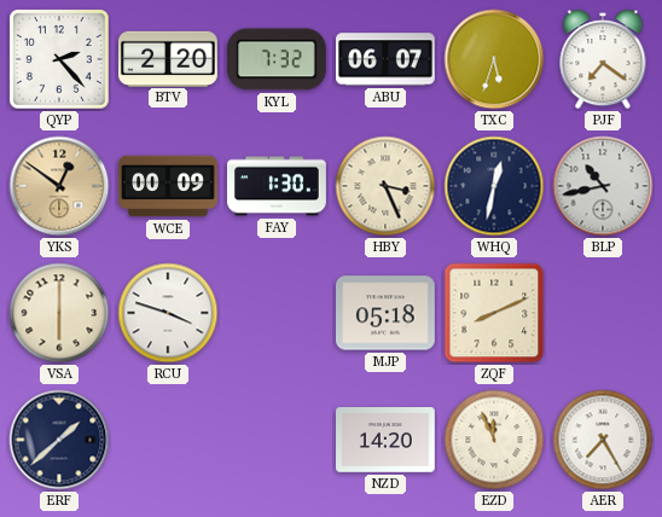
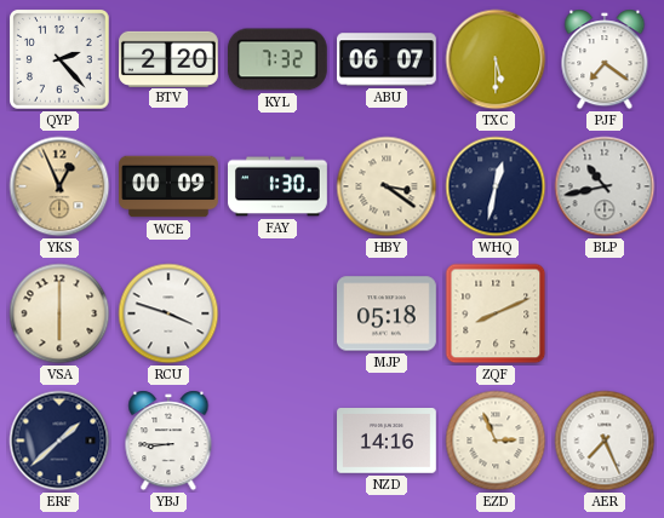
TXC: 5:33 -> 5:30 (496, 59)
YKS: 12:51 -> 12:56 (59, 186)
HBY: 3:26 -> 3:21 (387, 186)
YBJ: none -> 8:45 (168, 441)
NZD: 14:20 -> 14:16 (388, 441)
EZD: 11:56 -> 2:56 (496, 441)
AER: 7:25 -> 7:26 (605, 441)
